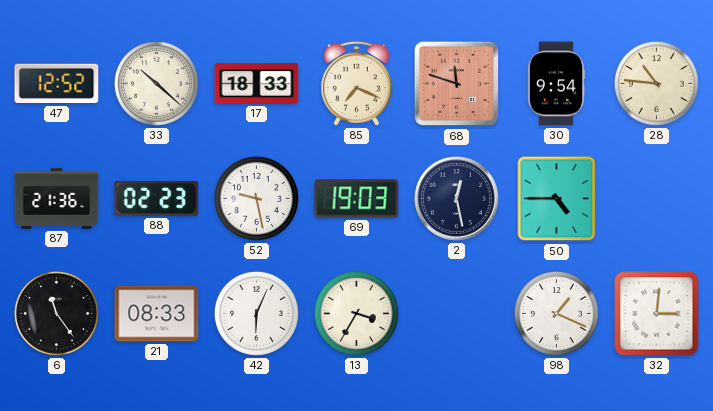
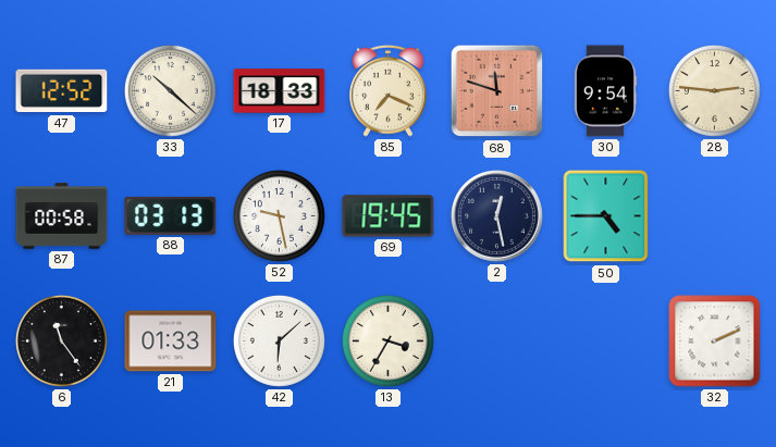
28: 10:46 -> 2:46 (714, 90)
87: 21:36 -> 00:58 (62, 216)
88: 02:23 -> 03:13 (171, 215)
69: 19:03 -> 19:45 (389, 216)
21: 08:33 -> 01:33 (171, 342)
42: 6:04 -> 6:08 (279, 340)
98: 1:19 -> none (556, 313)
32: 3:01 -> 2:11 (715, 342)
